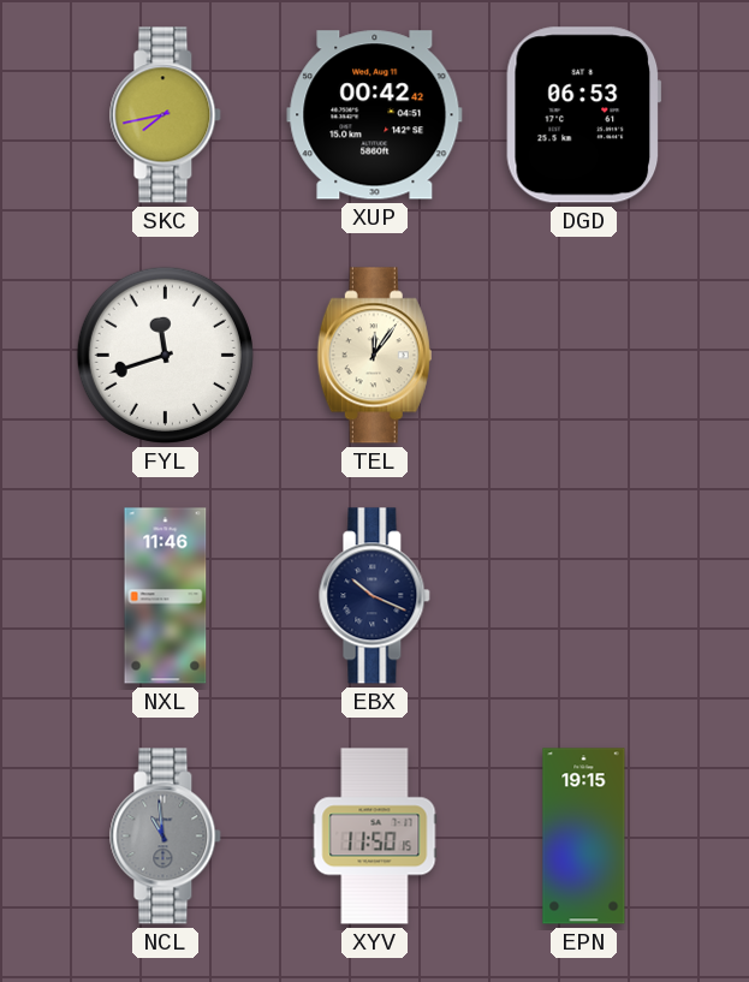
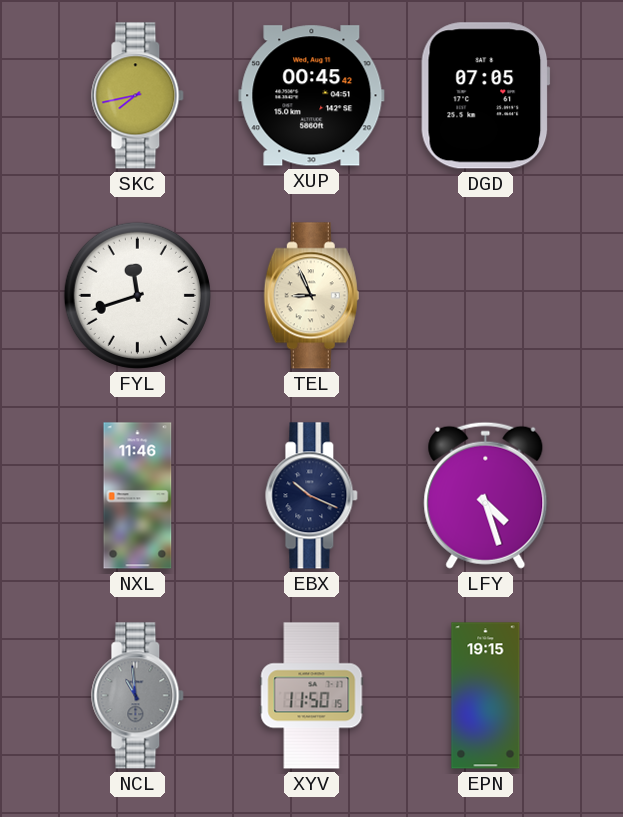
XUP: 00:42 -> 00:45 (312, 96)
DGD: 06:53 -> 07:05 (486, 96)
TEL: 12:06 -> 8:56 (311, 296)
LFY: none -> 4:27 (486, 495)
